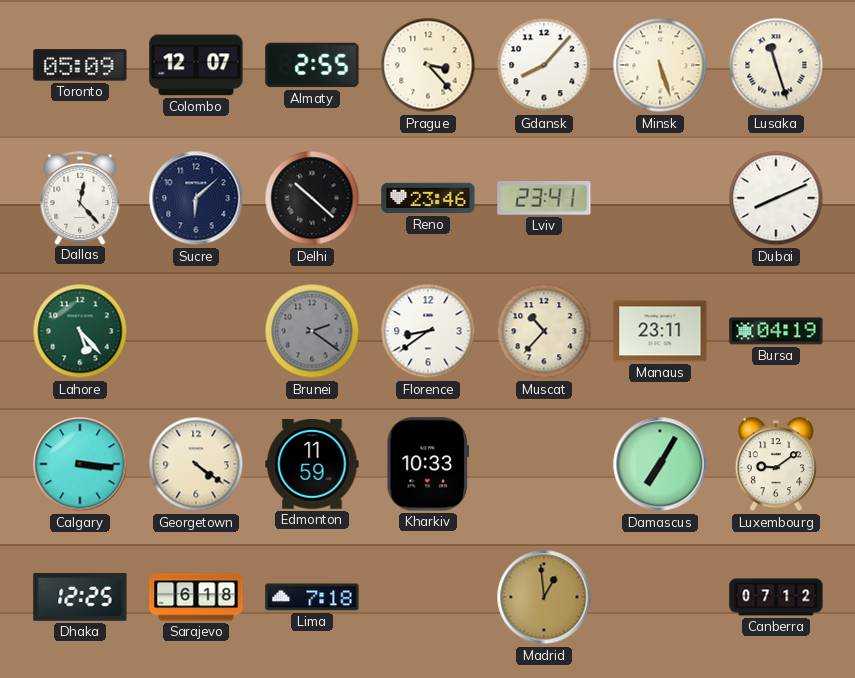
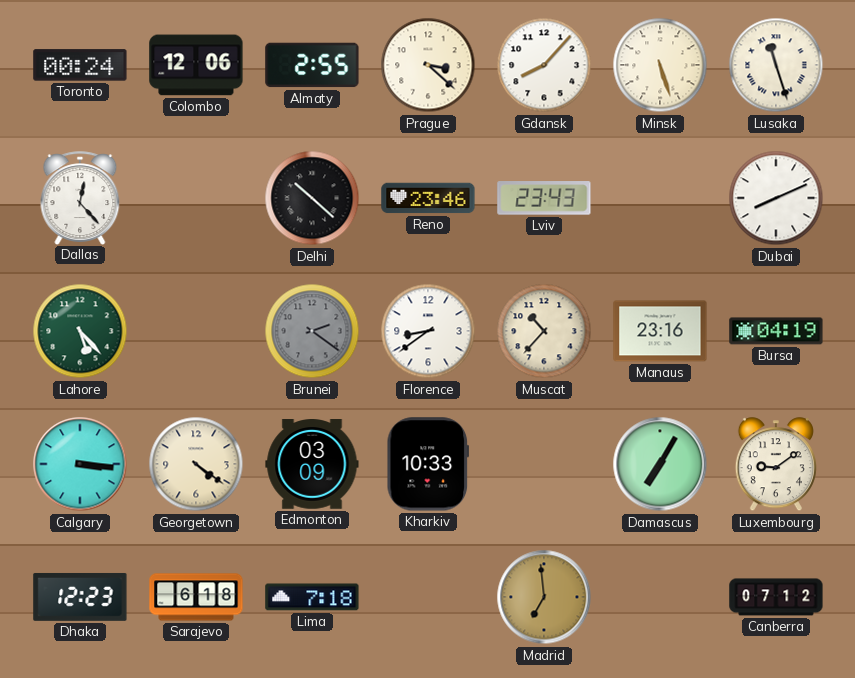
Toronto: 05:09 -> 00:24 (80, 65)
Colombo: 12:07 -> 12:06 (196, 65)
Prague: 3:23 -> 3:22 (428, 65)
Sucre: 6:08 -> none (196, 198)
Lviv: 23:41 -> 23:43 (544, 198)
Manaus: 23:11 -> 23:16 (660, 331)
Edmonton: 11:59 -> 03:09 (312, 465)
Dhaka: 12:25 -> 12:23 (80, 597)
Madrid: 12:59 -> 6:59 (544, 597)
